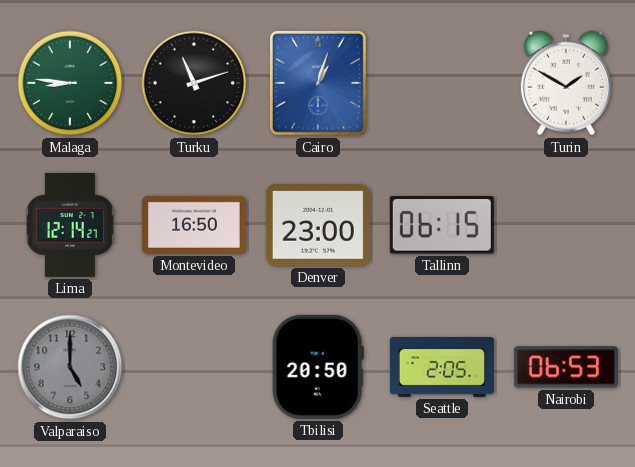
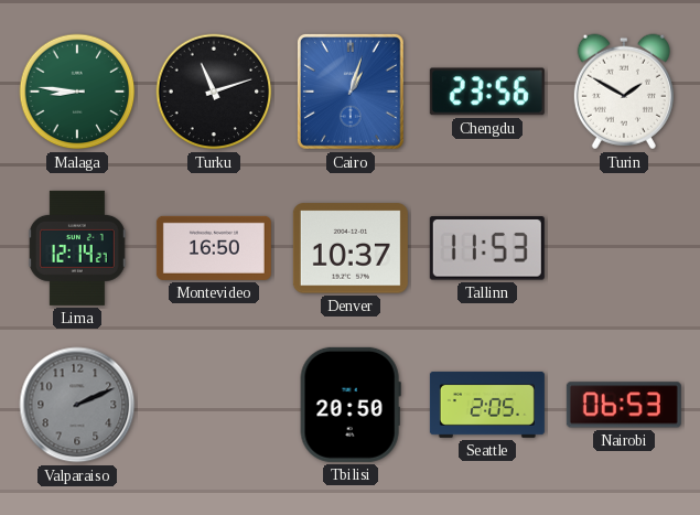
Chengdu: none -> 23:56 (487, 92)
Denver: 23:00 -> 10:37 (351, 248)
Tallinn: 06:15 -> 11:53 (487, 248)
Valparaiso: 5:00 -> 2:11 (77, 405)
